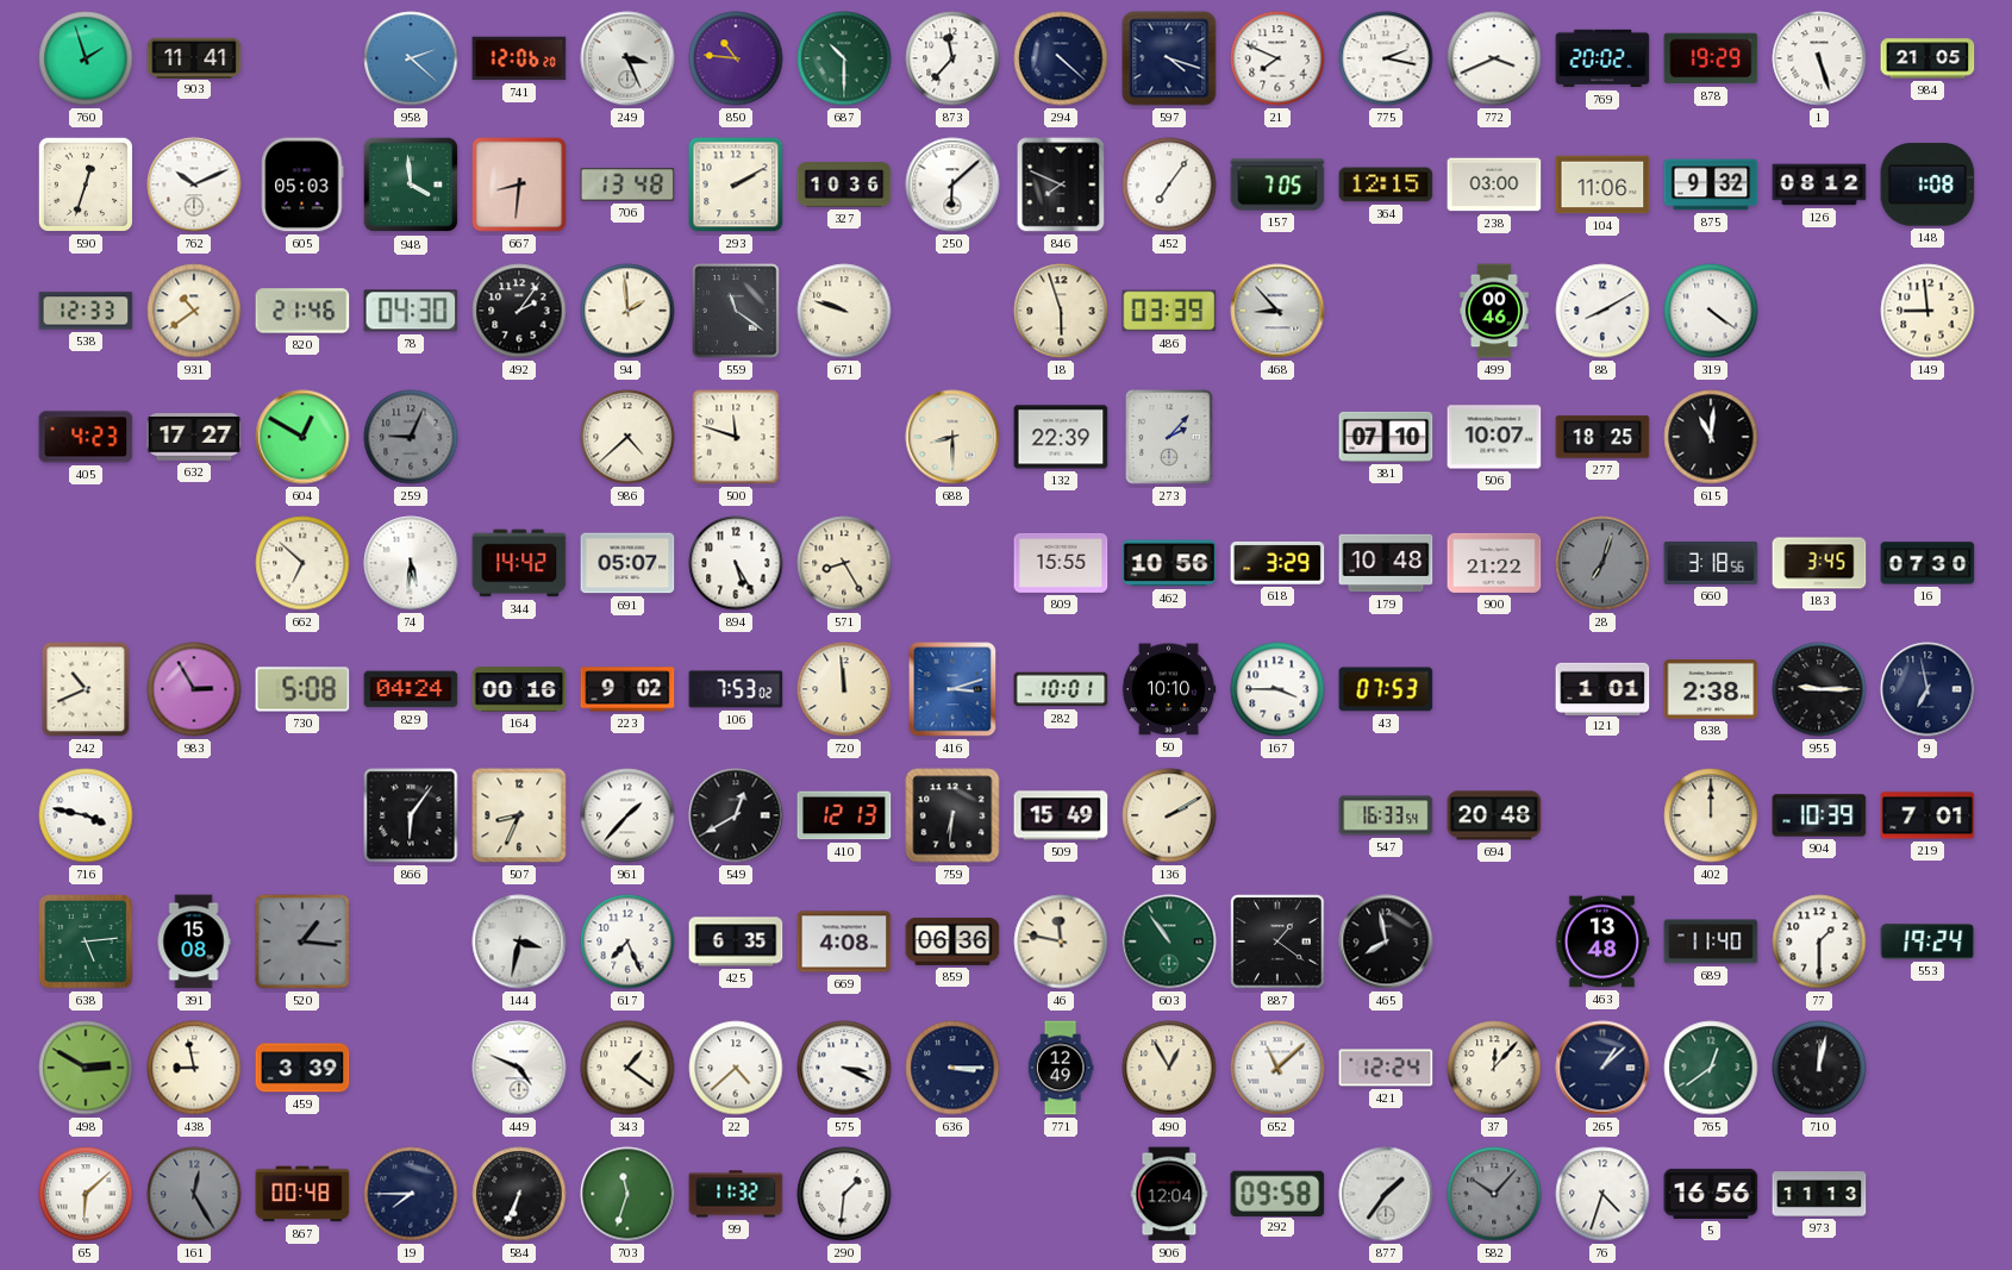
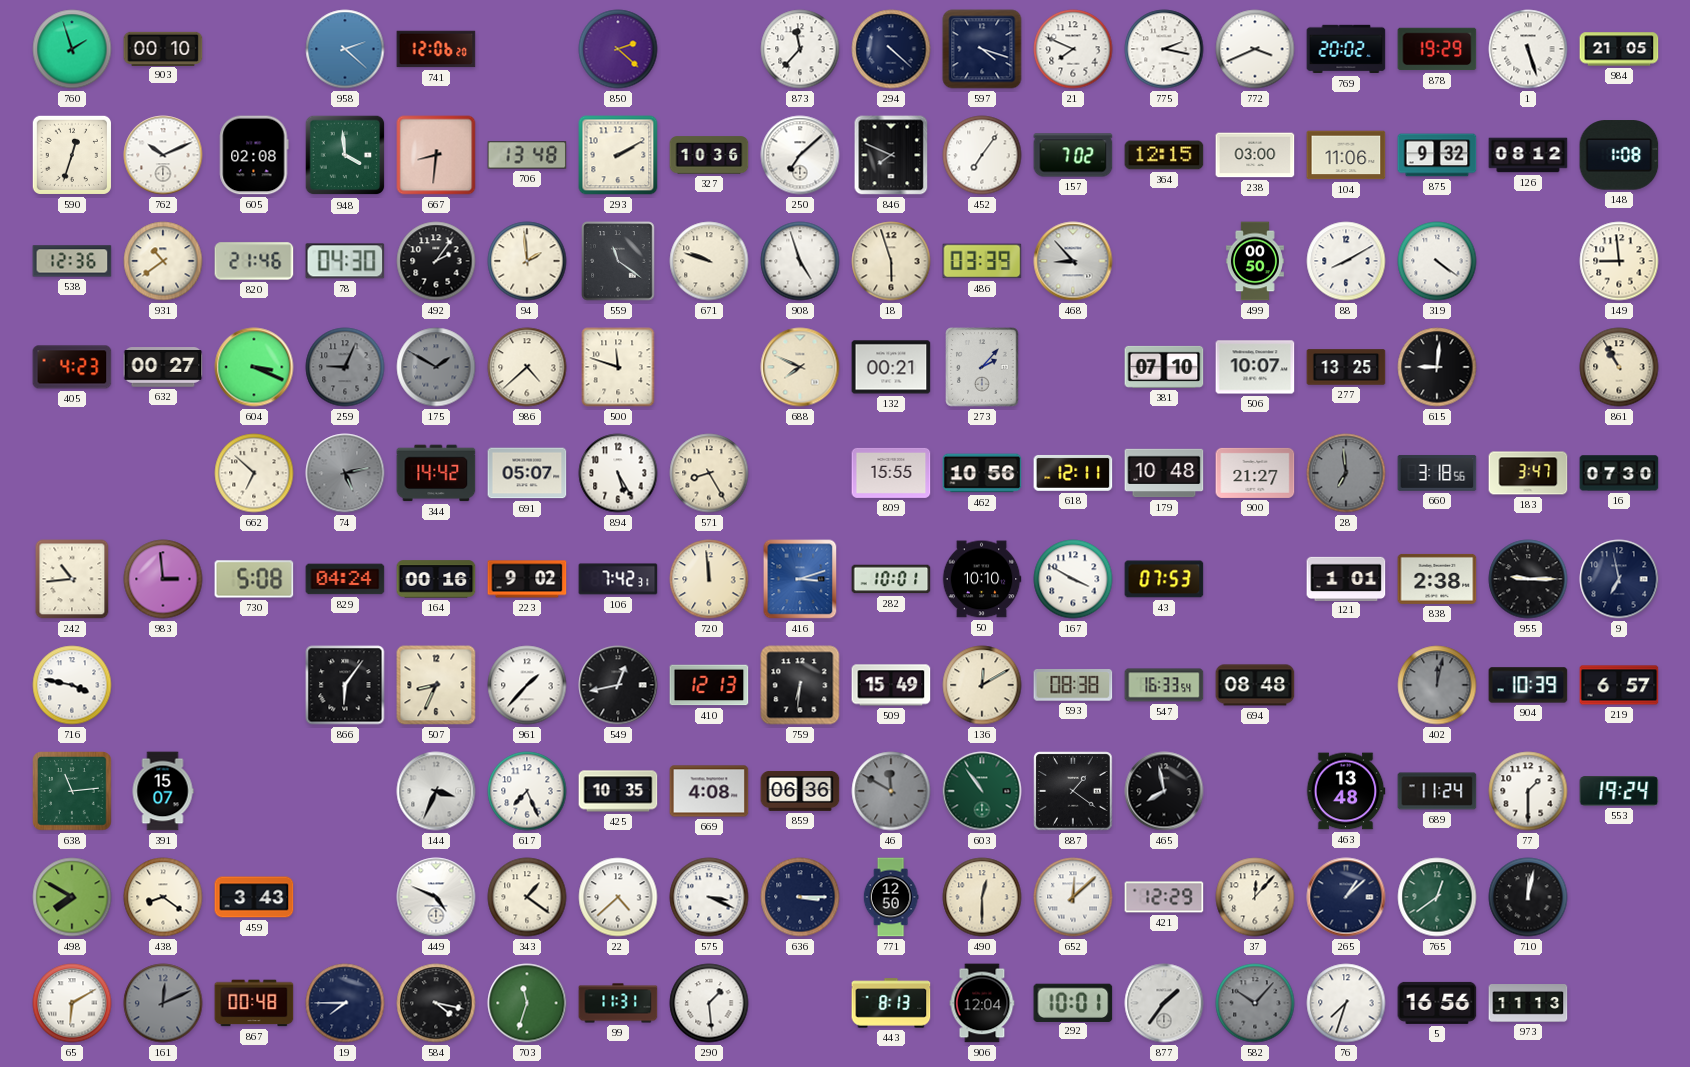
903: 11:41 -> 00:10 (163, 48)
249: 3:26 -> none (627, 58)
850: 10:46 -> 2:22 (618, 49)
687: 10:30 -> none (844, 58)
605: 05:03 -> 02:08 (254, 155)
250: 6:08 -> 7:08 (800, 155)
157: 7:05 -> 7:02 (1073, 155)
538: 12:33 -> 12:36 (72, 261)
908: none -> 4:57 (800, 261)
499: 00:46 -> 00:50 (1255, 261)
632: 17:27 -> 00:27 (163, 367)
604: 12:50 -> 3:19 (254, 367)
175: none -> 1:50 (436, 367)
688: 8:30 -> 7:49 (800, 367)
132: 22:39 -> 00:21 (891, 367)
277: 18:25 -> 13:25 (1346, 367)
615: 11:01 -> 9:01 (1437, 367)
861: none -> 10:55 (1619, 367)
74: 5:31 -> 5:13 (345, 473)
74 dial: white -> grey (345, 473)
618: 3:29 -> 12:11 (1073, 473)
900: 21:22 -> 21:27 (1255, 473)
28: 7:03 -> 6:59 (1346, 473)
183: 3:45 -> 3:47 (1528, 473)
242: 10:41 -> 10:44 (72, 579)
983: 2:55 -> 2:59 (163, 579)
106: 7:53 -> 7:42 (618, 579)
167: 3:45 -> 3:50 (1073, 579)
549: 12:40 -> 12:43 (618, 685)
136: 2:10 -> 12:10 (982, 685)
593: none -> 08:38 (1073, 686)
694: 20:48 -> 08:48 (1255, 685)
402: 12:00 -> 12:02 (1437, 685)
402 dial: cream -> grey (1437, 685)
219: 7:01 -> 6:57 (1619, 685)
638: 5:14 -> 11:14 (72, 791)
391: 15:08 -> 15:07 (163, 791)
520: 1:16 -> none (302, 941)
144: 3:32 -> 3:34 (436, 791)
425: 6:35 -> 10:35 (618, 791)
46: 11:47 -> 11:50 (891, 791)
46 dial: cream -> grey (891, 791)
689: 11:40 -> 11:24 (1437, 791)
498: 2:50 -> 7:50 (72, 897)
438: 8:58 -> 8:21 (163, 897)
459: 3:39 -> 3:43 (254, 897)
771: 12:49 -> 12:50 (891, 897)
490: 12:55 -> 12:30 (982, 897)
652: 11:08 -> 12:08 (1073, 897)
421: 12:24 -> 12:29 (1164, 897)
65: 6:08 -> 6:10 (72, 1003)
161: 12:25 -> 12:11 (163, 1003)
584: 6:34 -> 4:17 (436, 1003)
99: 11:32 -> 11:31 (618, 1003)
290: 1:31 -> 1:29 (709, 1003)
443: none -> 8:13 (891, 1003)
292: 09:58 -> 10:01 (1073, 1002)
76: 4:33 -> 7:33 (1346, 1003)
